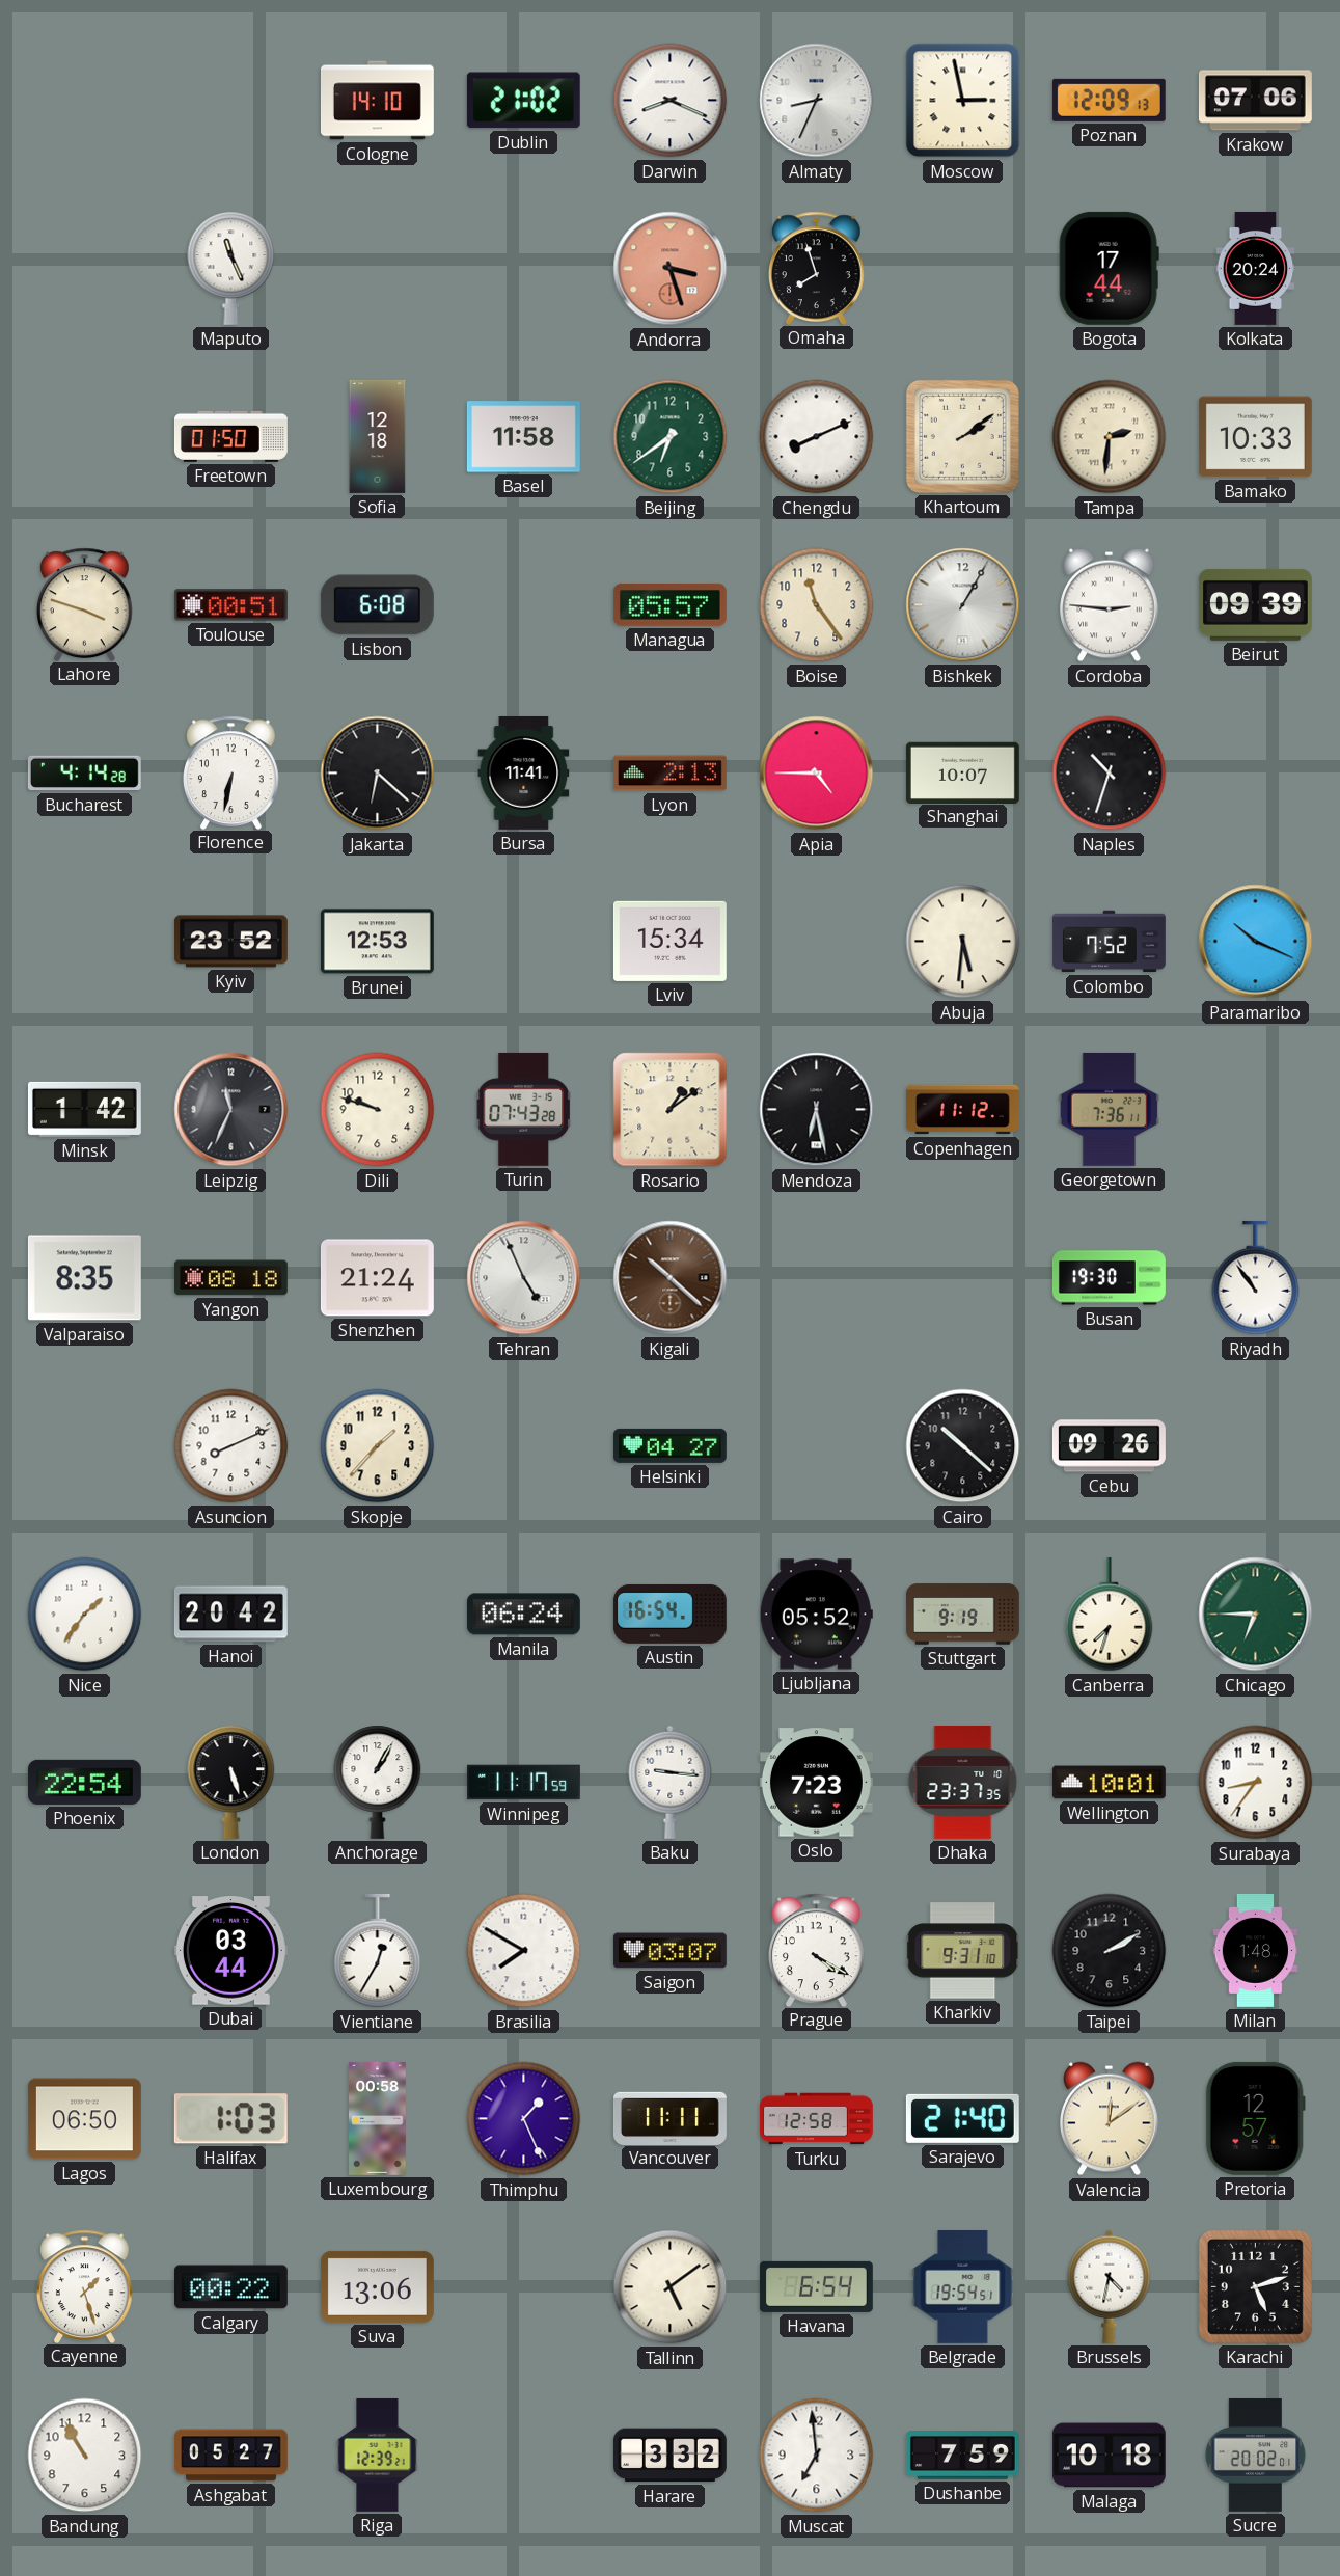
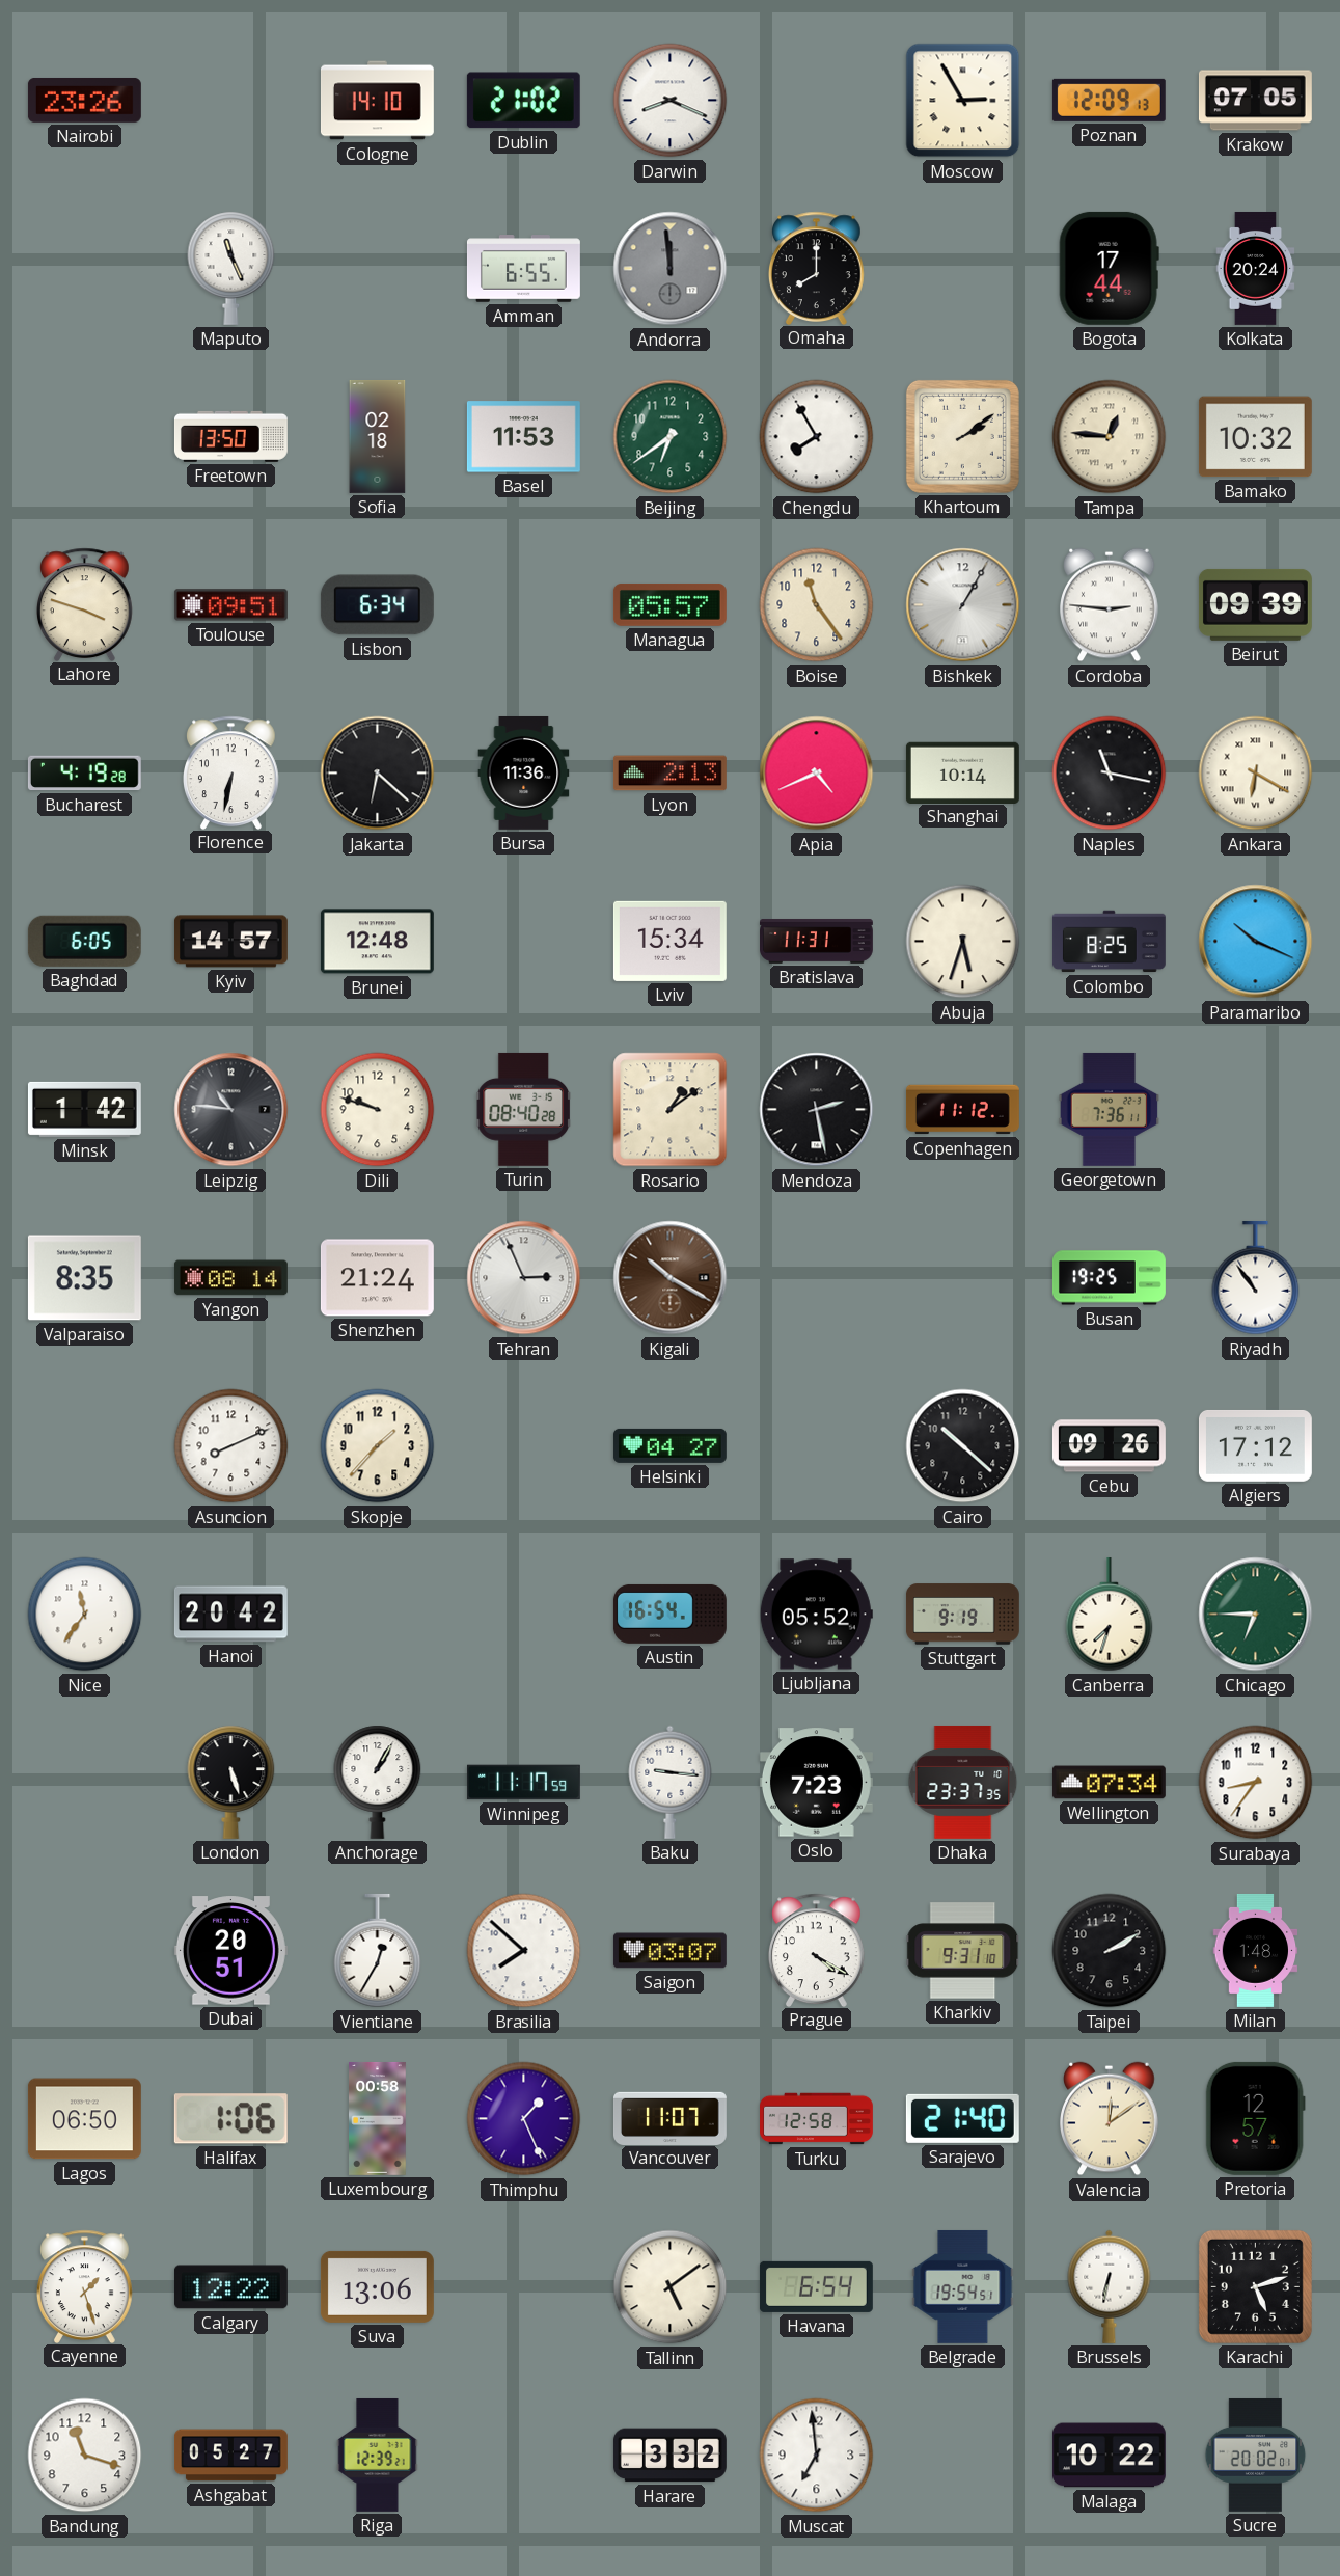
Nairobi: none -> 23:26 (84, 100)
Almaty: 8:34 -> none (817, 101)
Moscow: 2:58 -> 2:55 (963, 101)
Krakow: 07:06 -> 07:05 (1255, 101)
Amman: none -> 6:55 (523, 269)
Andorra: 3:27 -> 11:59 (671, 269)
Andorra dial: salmon -> grey (671, 269)
Omaha: 7:57 -> 8:00 (817, 268)
Freetown: 01:50 -> 13:50 (230, 436)
Sofia: 12:18 -> 02:18 (378, 436)
Basel: 11:58 -> 11:53 (523, 437)
Chengdu: 8:11 -> 7:55 (817, 437)
Tampa: 2:31 -> 12:46 (1110, 437)
Bamako: 10:33 -> 10:32 (1255, 437)
Toulouse: 00:51 -> 09:51 (230, 605)
Lisbon: 6:08 -> 6:34 (377, 605)
Bucharest: 4:14 -> 4:19 (84, 774)
Bursa: 11:41 -> 11:36 (524, 772)
Apia: 4:45 -> 4:41 (817, 774)
Shanghai: 10:07 -> 10:14 (962, 772)
Naples: 10:33 -> 11:17 (1110, 774)
Ankara: none -> 6:20 (1256, 774)
Baghdad: none -> 6:05 (84, 941)
Kyiv: 23:52 -> 14:57 (230, 942)
Brunei: 12:53 -> 12:48 (377, 942)
Bratislava: none -> 11:31 (817, 941)
Abuja: 5:31 -> 5:33 (963, 942)
Colombo: 7:52 -> 8:25 (1109, 942)
Leipzig: 11:34 -> 10:46 (231, 1110)
Turin: 07:43 -> 08:40 (524, 1109)
Mendoza: 6:28 -> 2:28 (817, 1110)
Yangon: 08:18 -> 08:14 (230, 1278)
Tehran: 4:56 -> 2:56 (524, 1278)
Kigali: 10:22 -> 10:20 (671, 1278)
Busan: 19:30 -> 19:25 (1109, 1278)
Algiers: none -> 17:12 (1255, 1445)
Nice: 1:36 -> 11:36 (85, 1615)
Manila: 06:24 -> none (523, 1615)
Phoenix: 22:54 -> none (84, 1782)
Wellington: 10:01 -> 07:34 (1109, 1783)
Dubai: 03:44 -> 20:51 (230, 1951)
Brasilia: 7:50 -> 7:52 (524, 1951)
Halifax: 1:03 -> 1:06 (230, 2119)
Vancouver: 11:11 -> 11:07 (671, 2118)
Calgary: 00:22 -> 12:22 (230, 2287)
Brussels: 4:32 -> 6:32 (1110, 2286)
Bandung: 10:55 -> 11:18 (85, 2456)
Dushanbe: 7:59 -> none (962, 2456)
Malaga: 10:18 -> 10:22 (1109, 2456)
